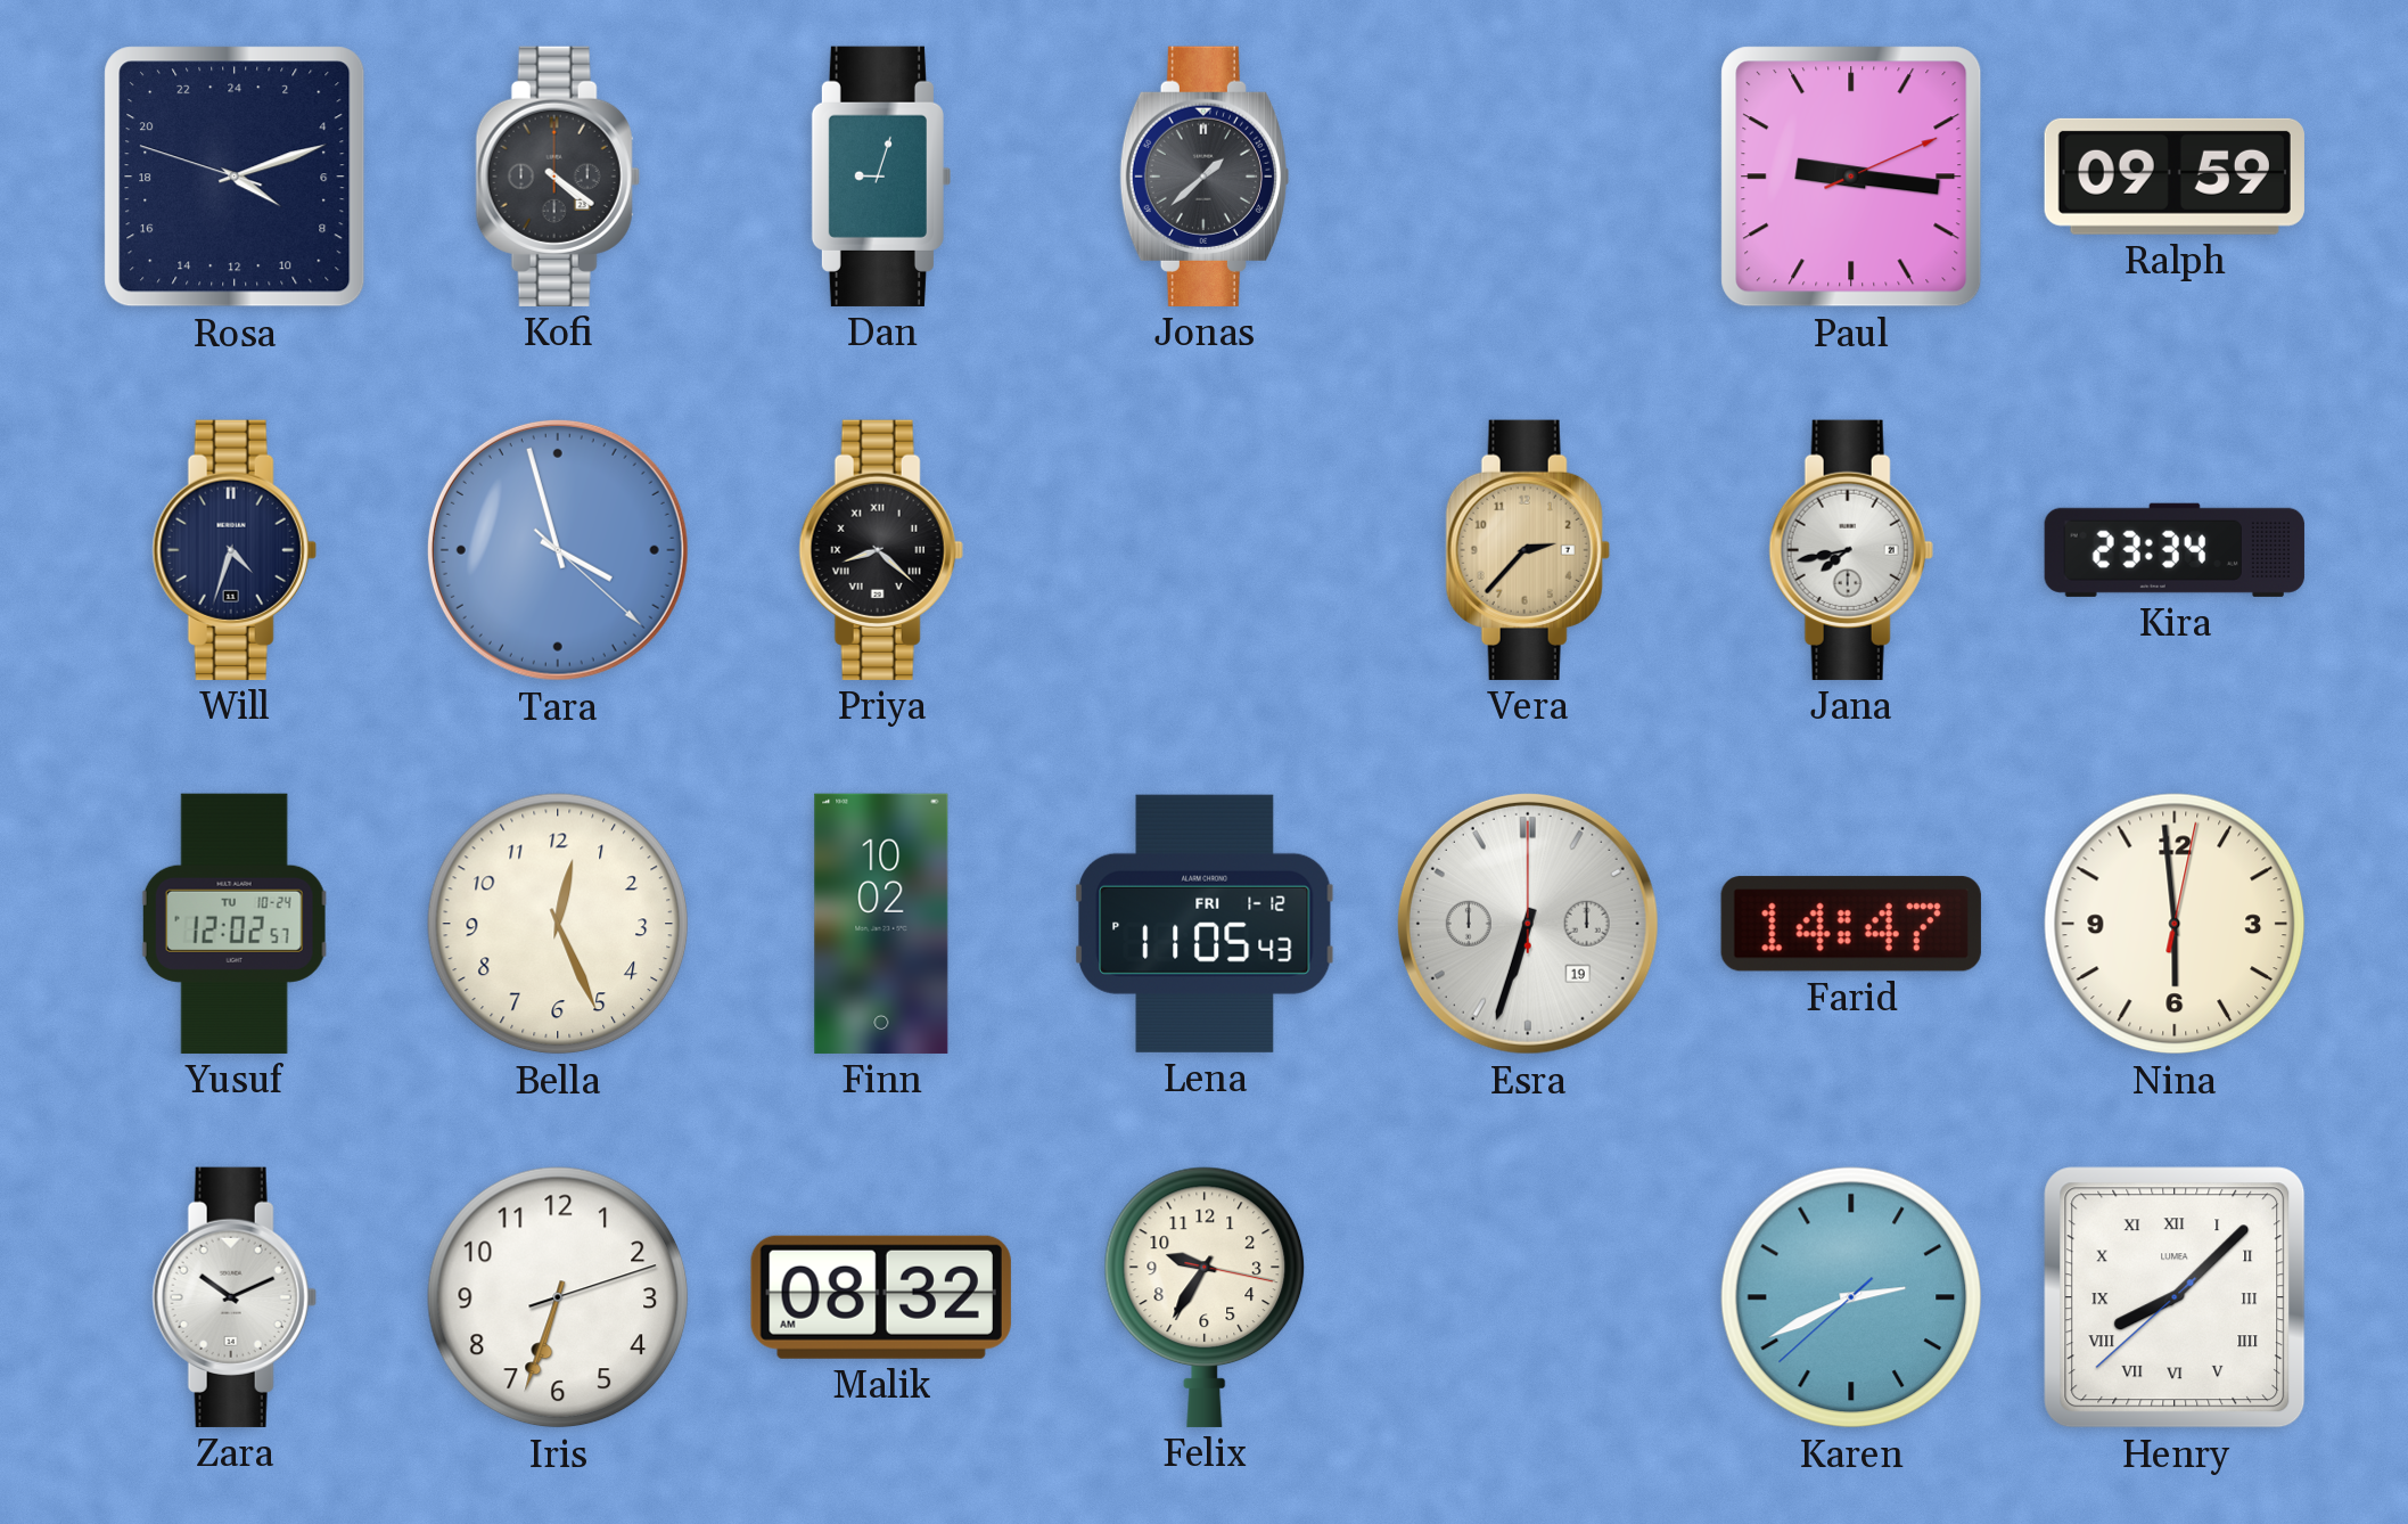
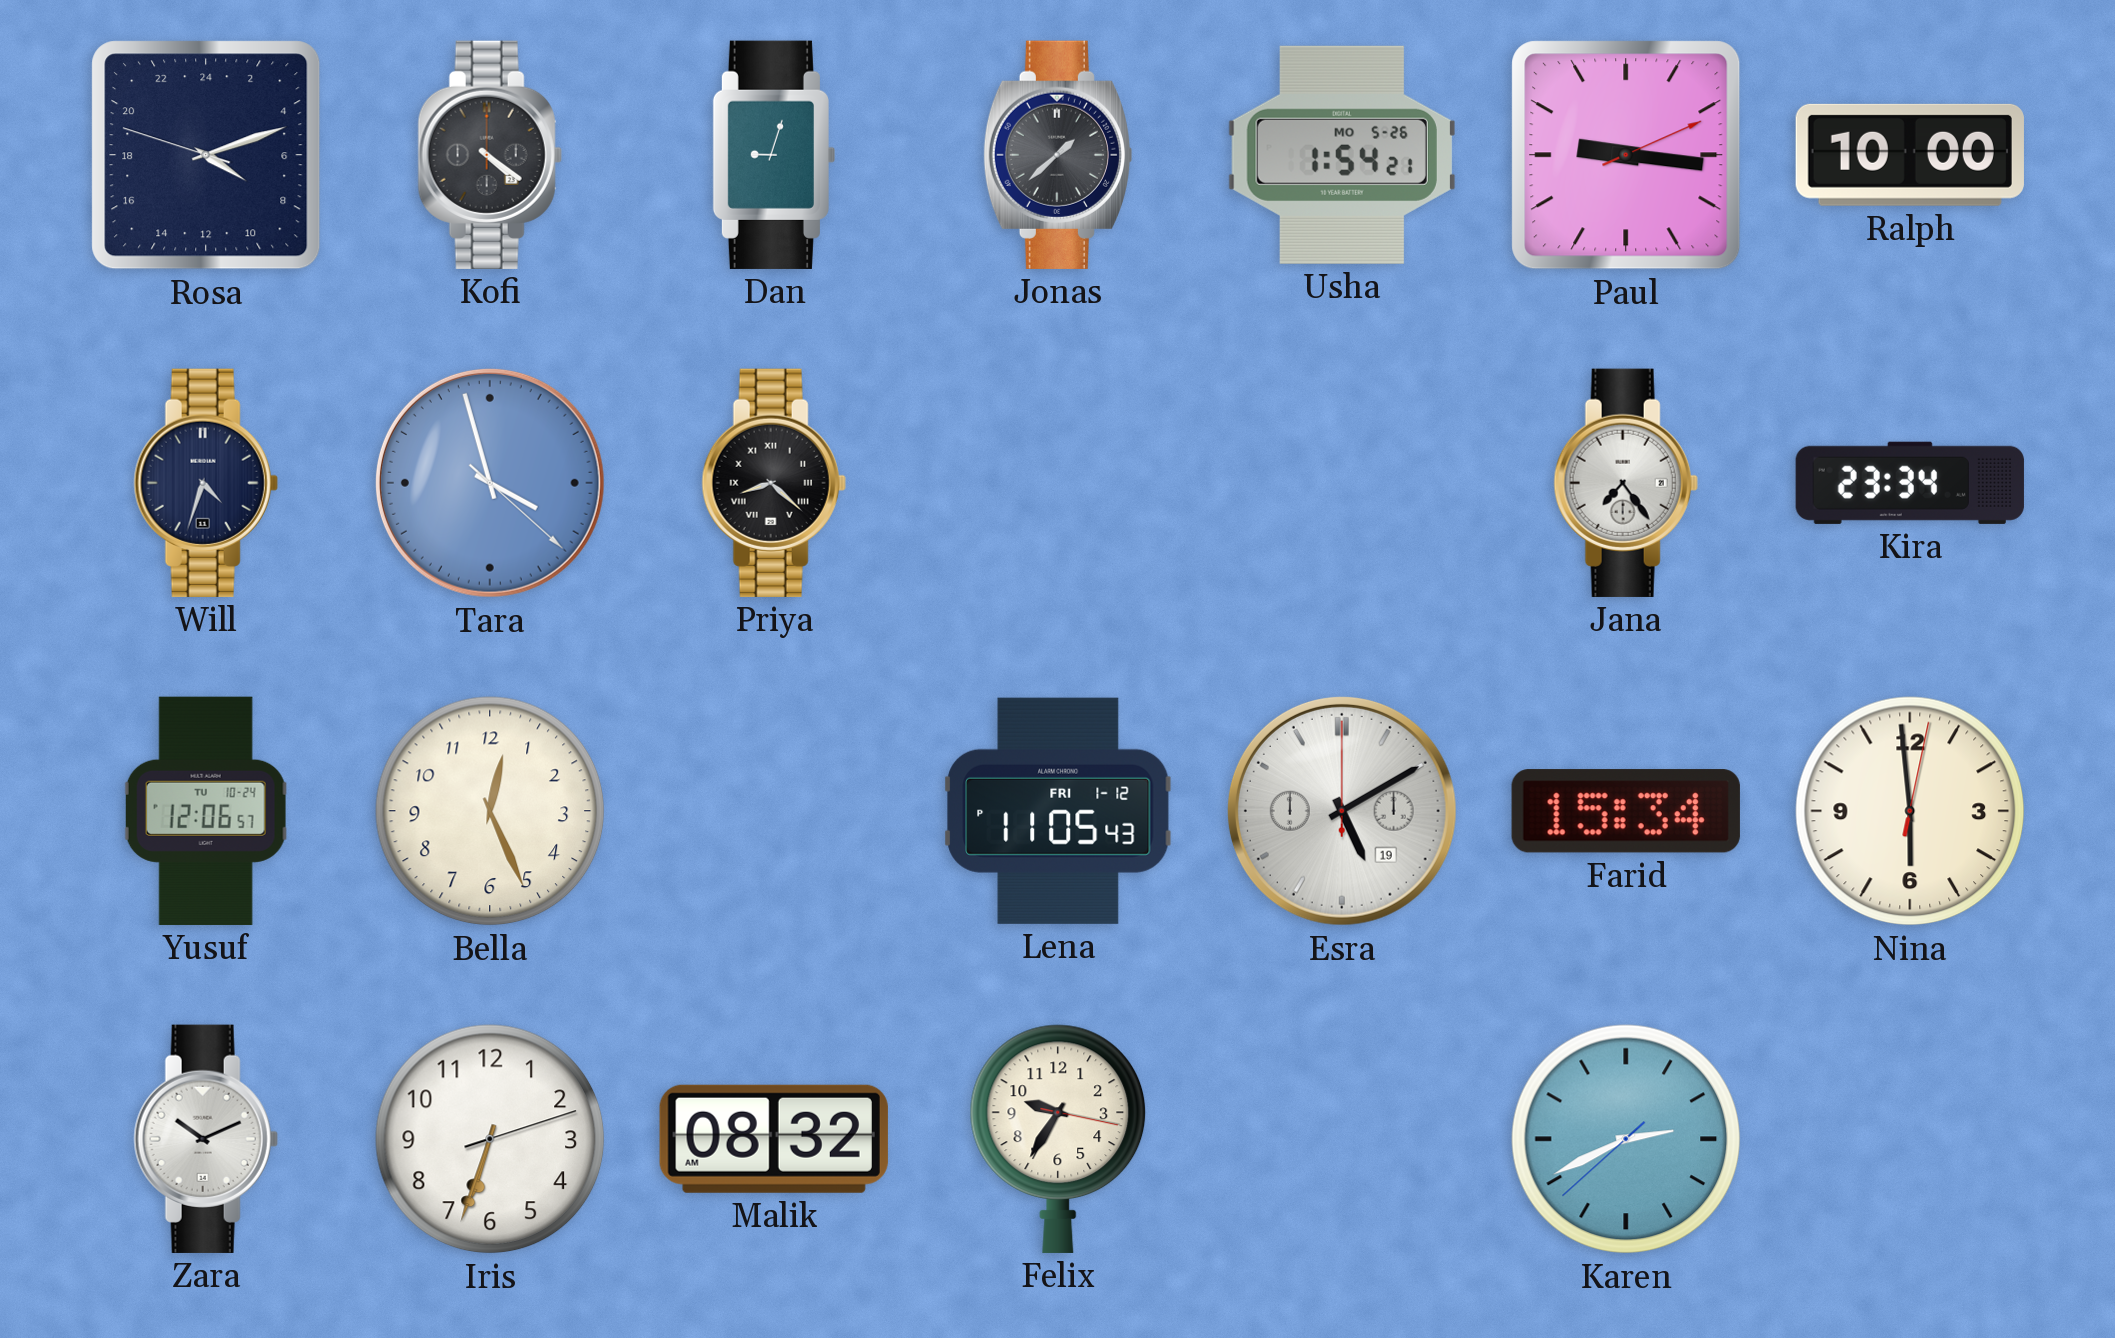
Usha: none -> 1:54 (1342, 155)
Ralph: 09:59 -> 10:00 (1910, 155)
Vera: 2:37 -> none (1528, 550)
Jana: 7:43 -> 7:24 (1626, 483)
Yusuf: 12:02 -> 12:06 (206, 811)
Finn: 10:02 -> none (881, 924)
Esra: 6:33 -> 5:10 (1342, 811)
Farid: 14:47 -> 15:34 (1626, 811)
Henry: 8:07 -> none (2175, 1297)
